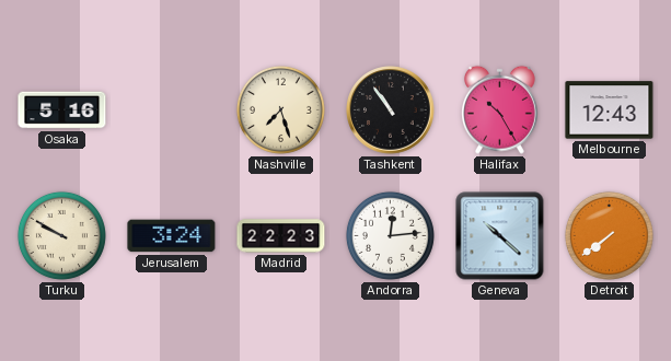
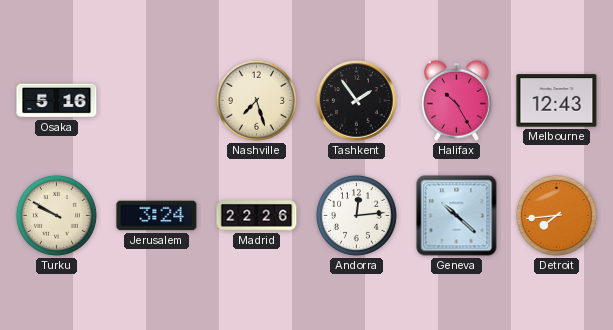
Tashkent: 10:54 -> 1:54 (357, 101)
Madrid: 22:23 -> 22:26 (257, 216)
Detroit: 7:39 -> 7:44 (556, 215)
